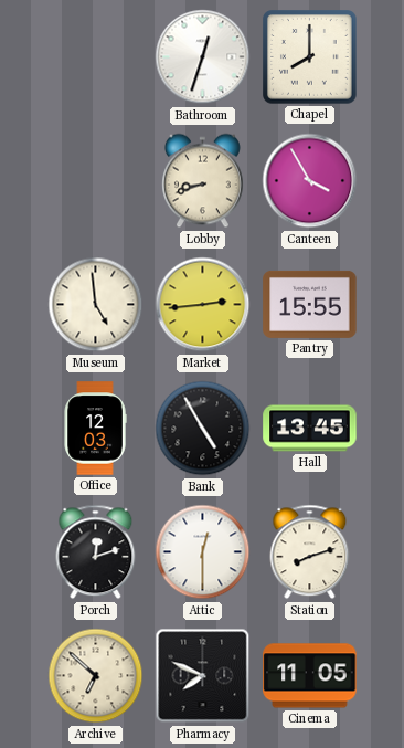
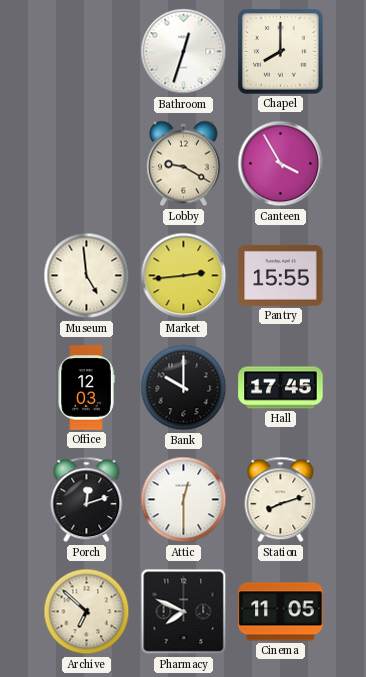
Lobby: 8:42 -> 9:20 (184, 164)
Bank: 4:55 -> 10:00 (184, 388)
Hall: 13:45 -> 17:45 (281, 388)
